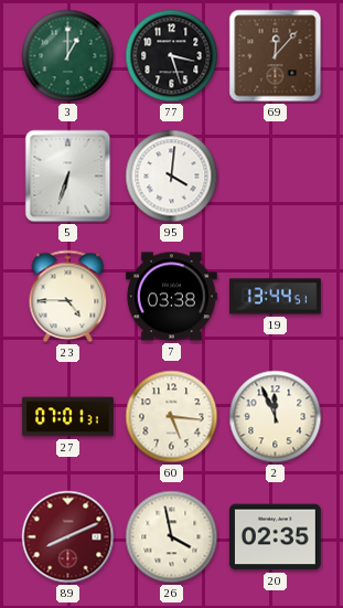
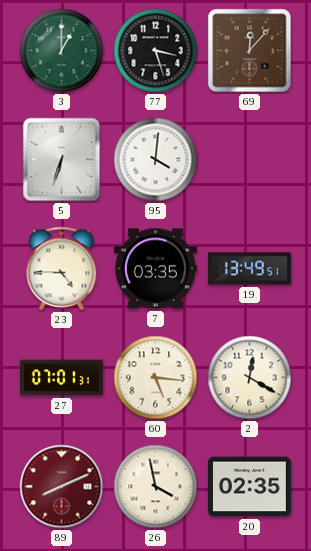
7: 03:38 -> 03:35 (155, 269)
19: 13:44 -> 13:49 (249, 269)
2: 11:56 -> 12:20 (250, 378)
